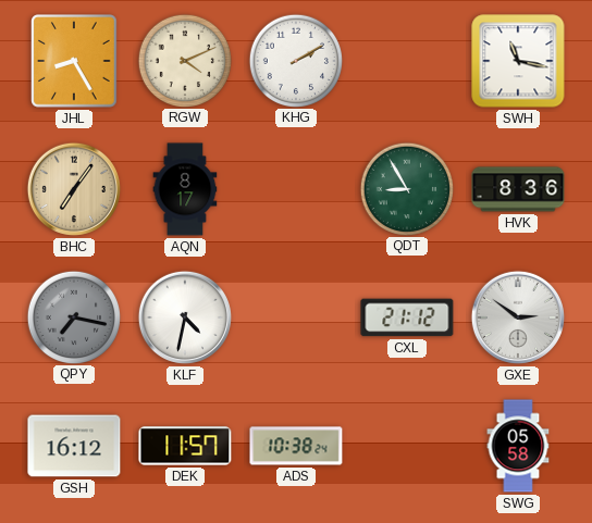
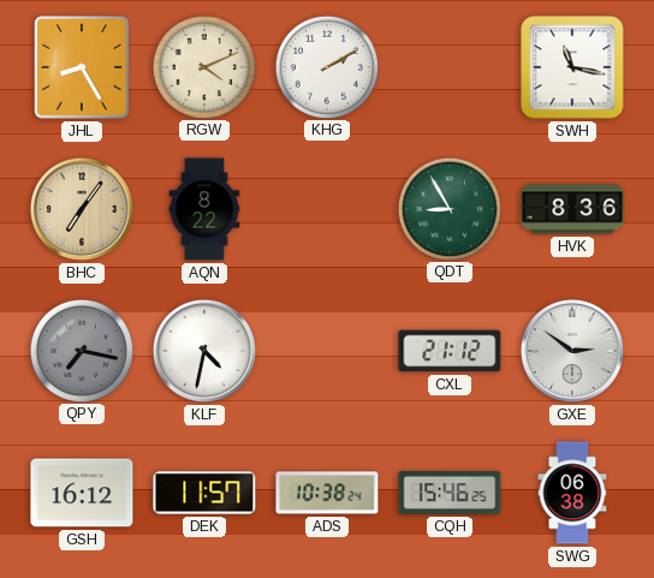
AQN: 8:17 -> 8:22 (204, 209)
CQH: none -> 15:46 (450, 493)
SWG: 05:58 -> 06:38 (572, 493)
